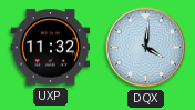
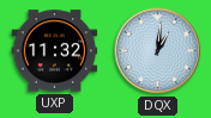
DQX: 4:01 -> 1:01 (158, 51)
